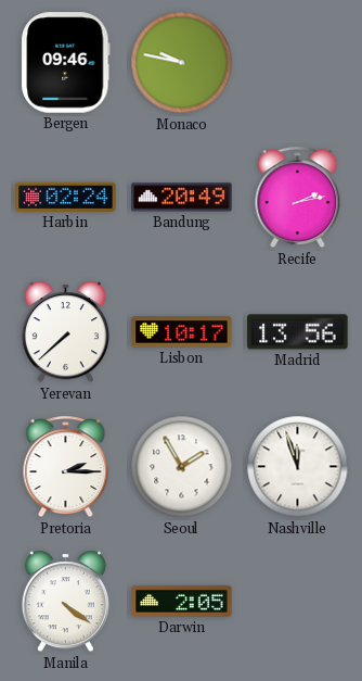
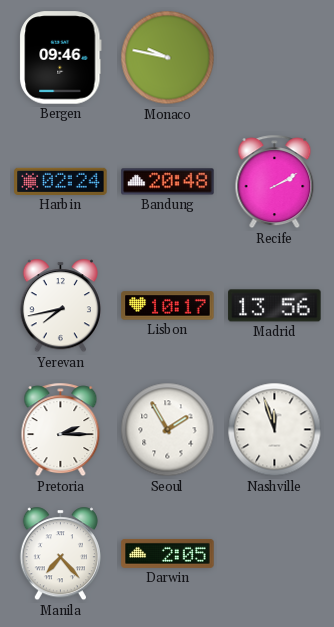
Bandung: 20:49 -> 20:48 (168, 182)
Recife: 2:13 -> 2:10 (275, 182)
Yerevan: 7:38 -> 7:43 (60, 306)
Manila: 4:21 -> 7:23 (60, 554)
